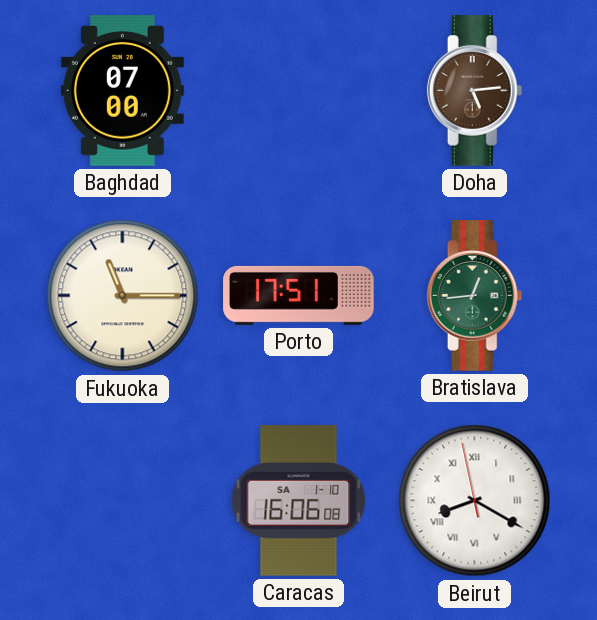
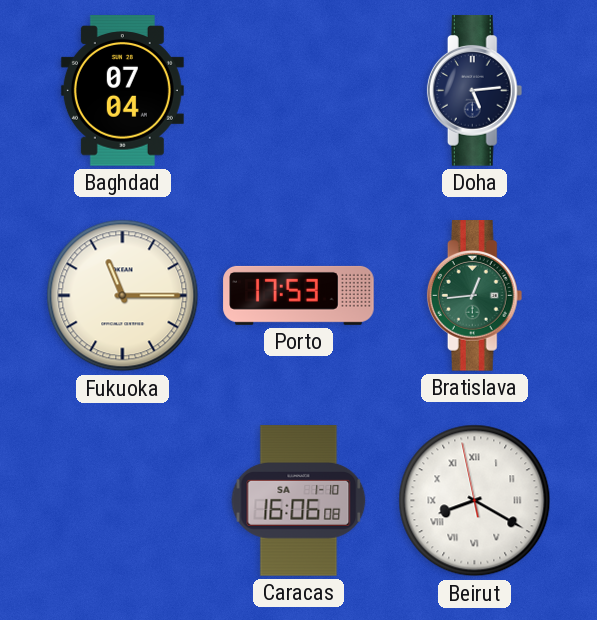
Baghdad: 07:00 -> 07:04 (122, 91)
Doha dial: brown -> navy (475, 91)
Porto: 17:51 -> 17:53 (299, 295)
